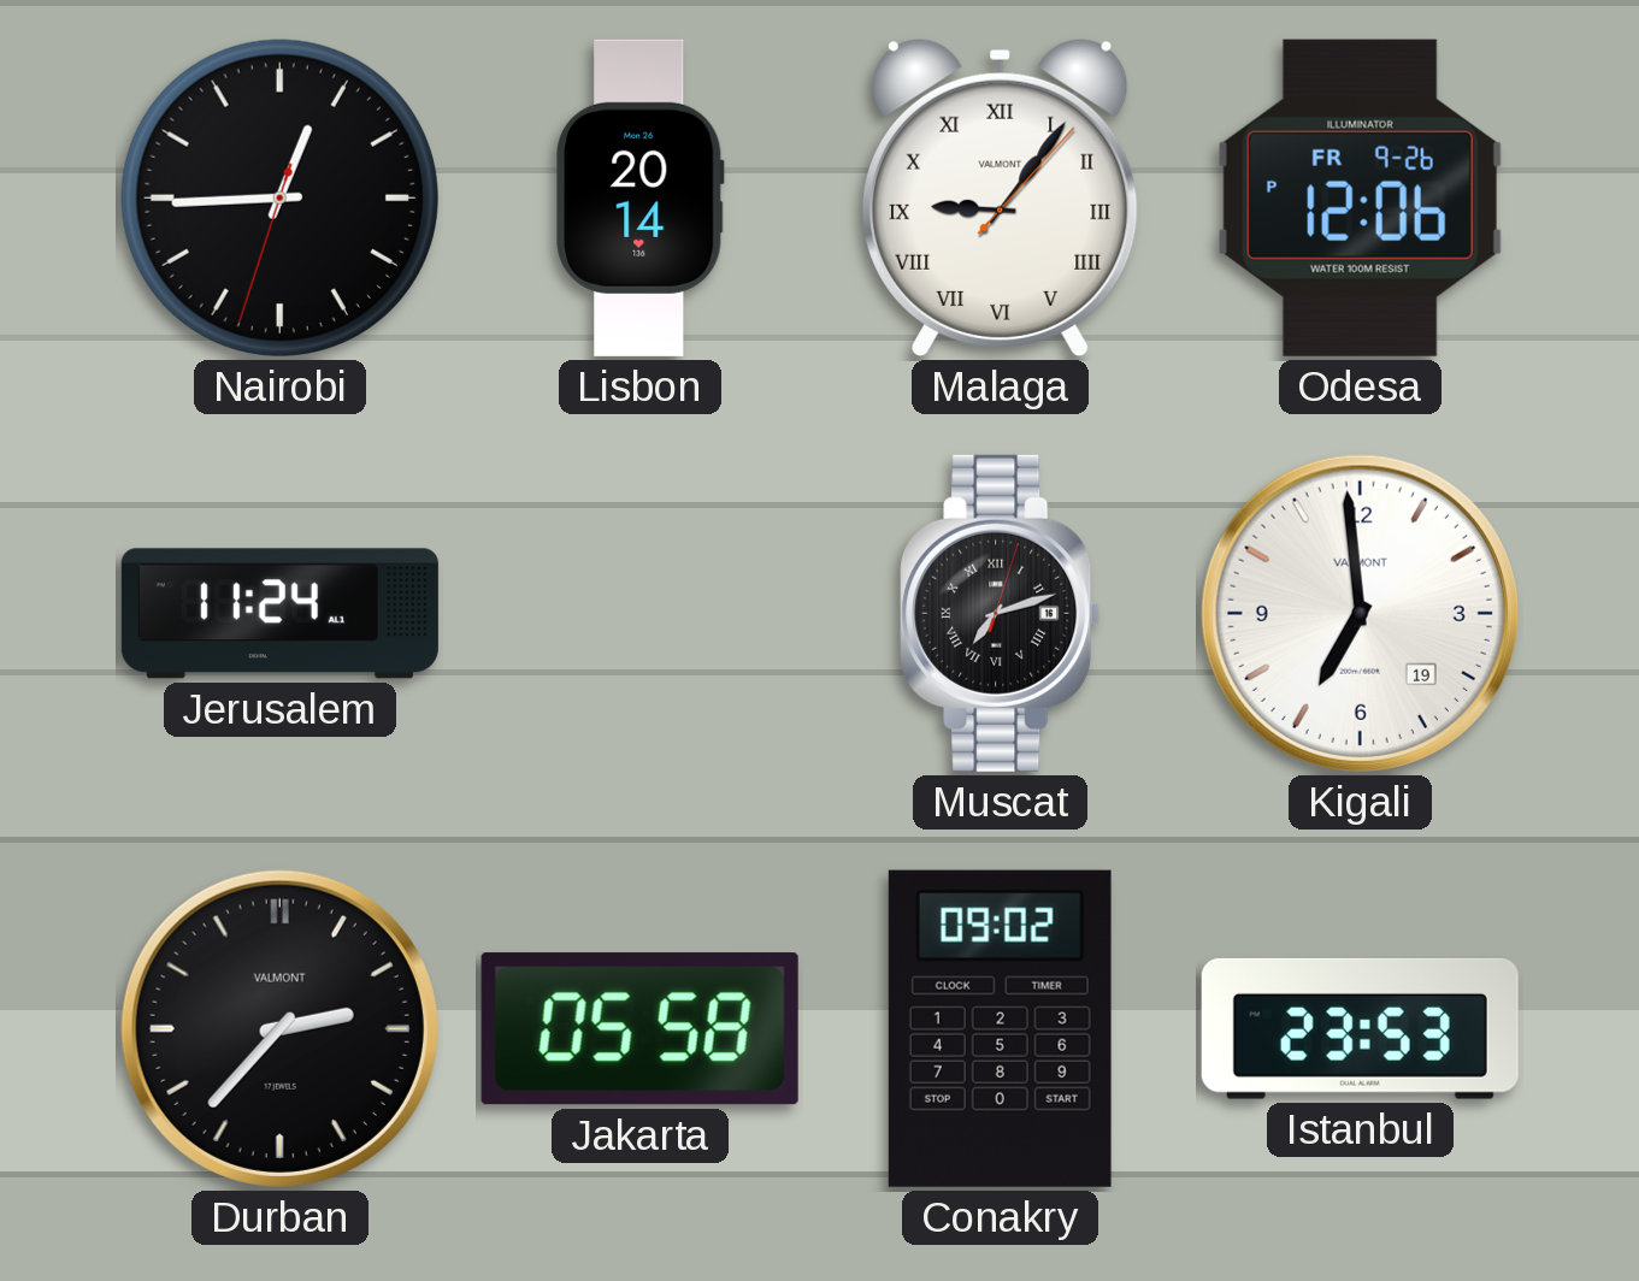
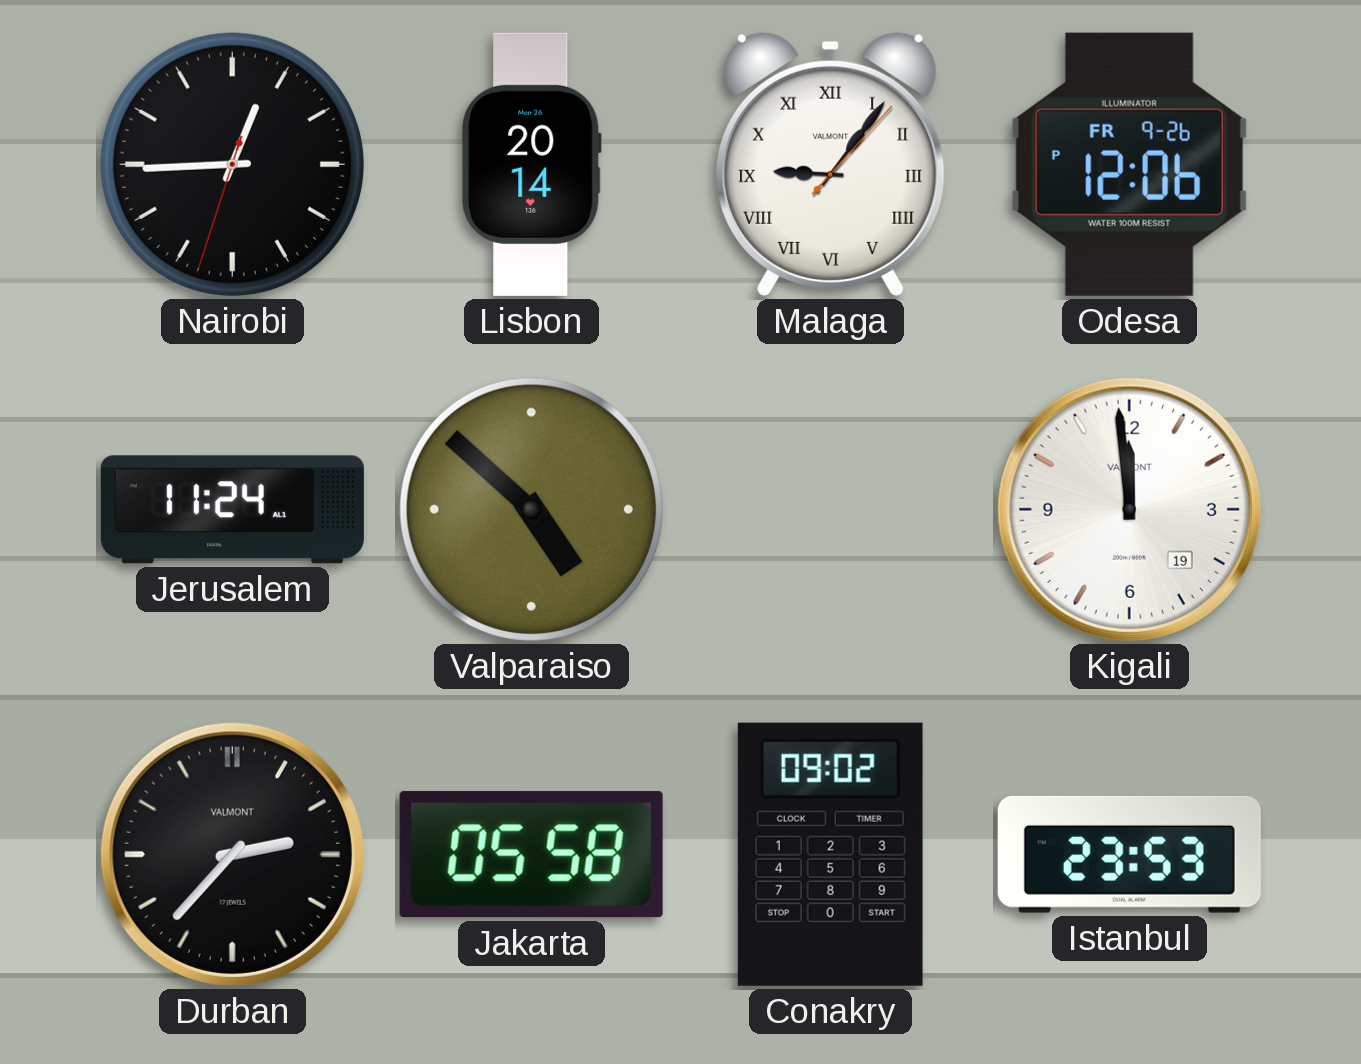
Valparaiso: none -> 4:52 (531, 509)
Muscat: 7:12 -> none (1001, 613)
Kigali: 6:59 -> 11:59 (1129, 509)
